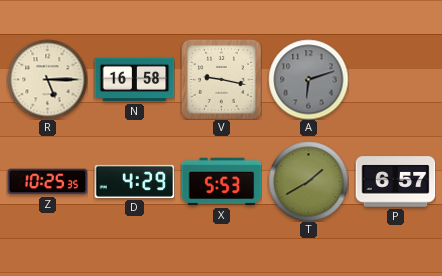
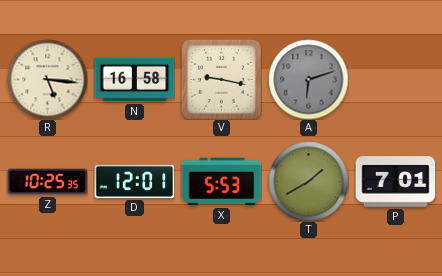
R: 5:15 -> 5:16 (47, 79)
D: 4:29 -> 12:01 (134, 181)
P: 6:57 -> 7:01 (395, 182)
